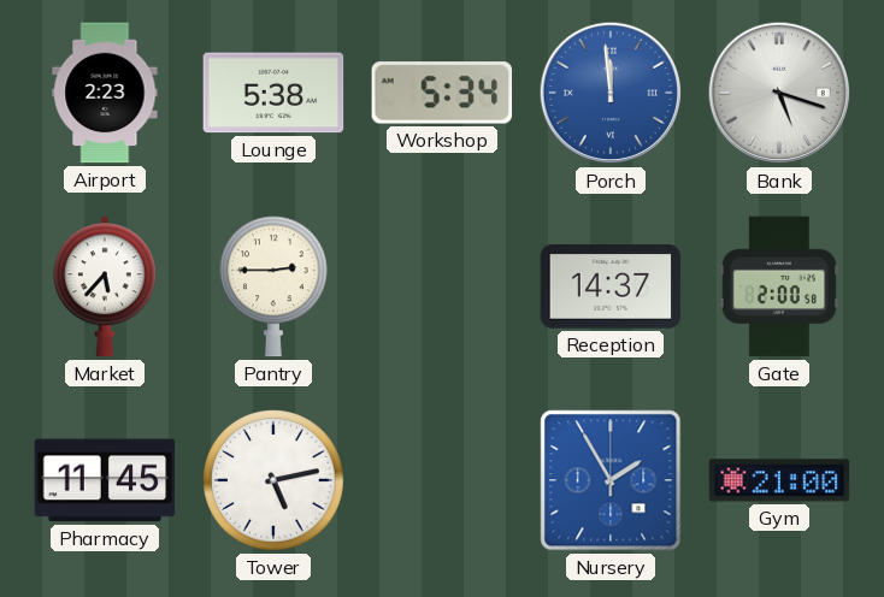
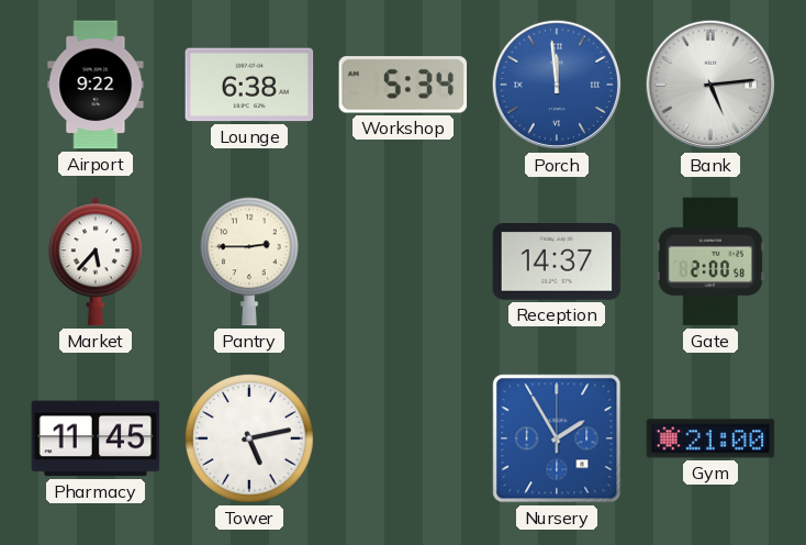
Airport: 2:23 -> 9:22 (96, 85)
Lounge: 5:38 -> 6:38 (249, 85)
Bank: 5:18 -> 5:14 (710, 85)
